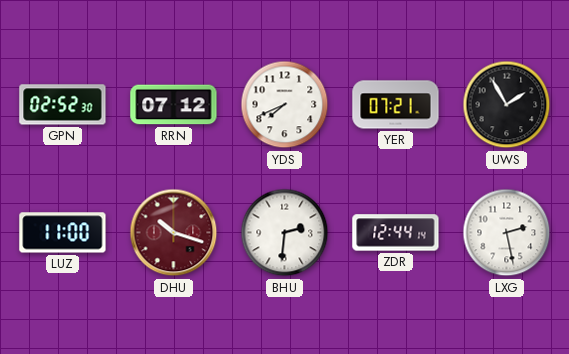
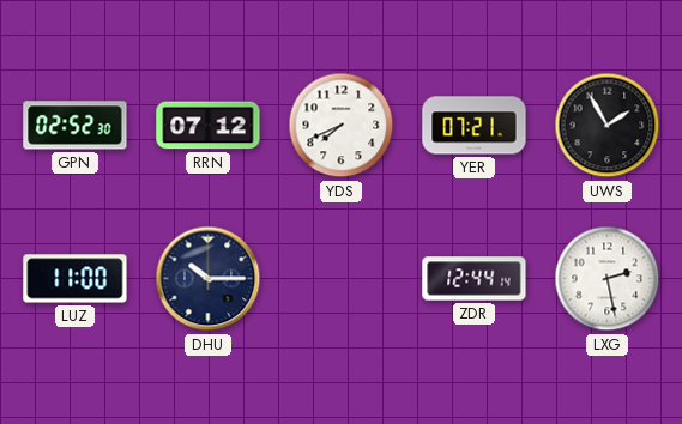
DHU: 10:18 -> 10:15 (209, 279)
DHU dial: burgundy -> navy (209, 279)
BHU: 2:31 -> none (285, 233)
